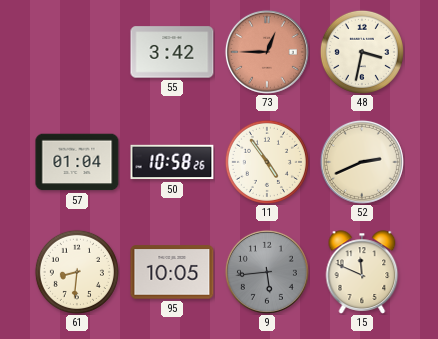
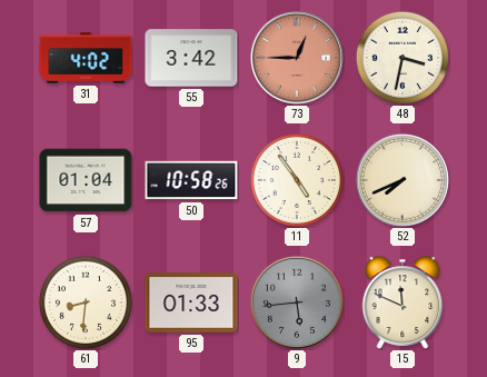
31: none -> 4:02 (86, 58)
52: 2:41 -> 7:41 (402, 180)
95: 10:05 -> 01:33 (191, 302)
